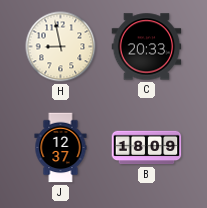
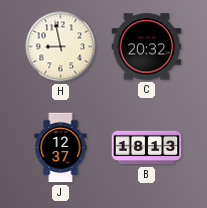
C: 20:33 -> 20:32 (147, 47)
B: 18:09 -> 18:13 (147, 148)
